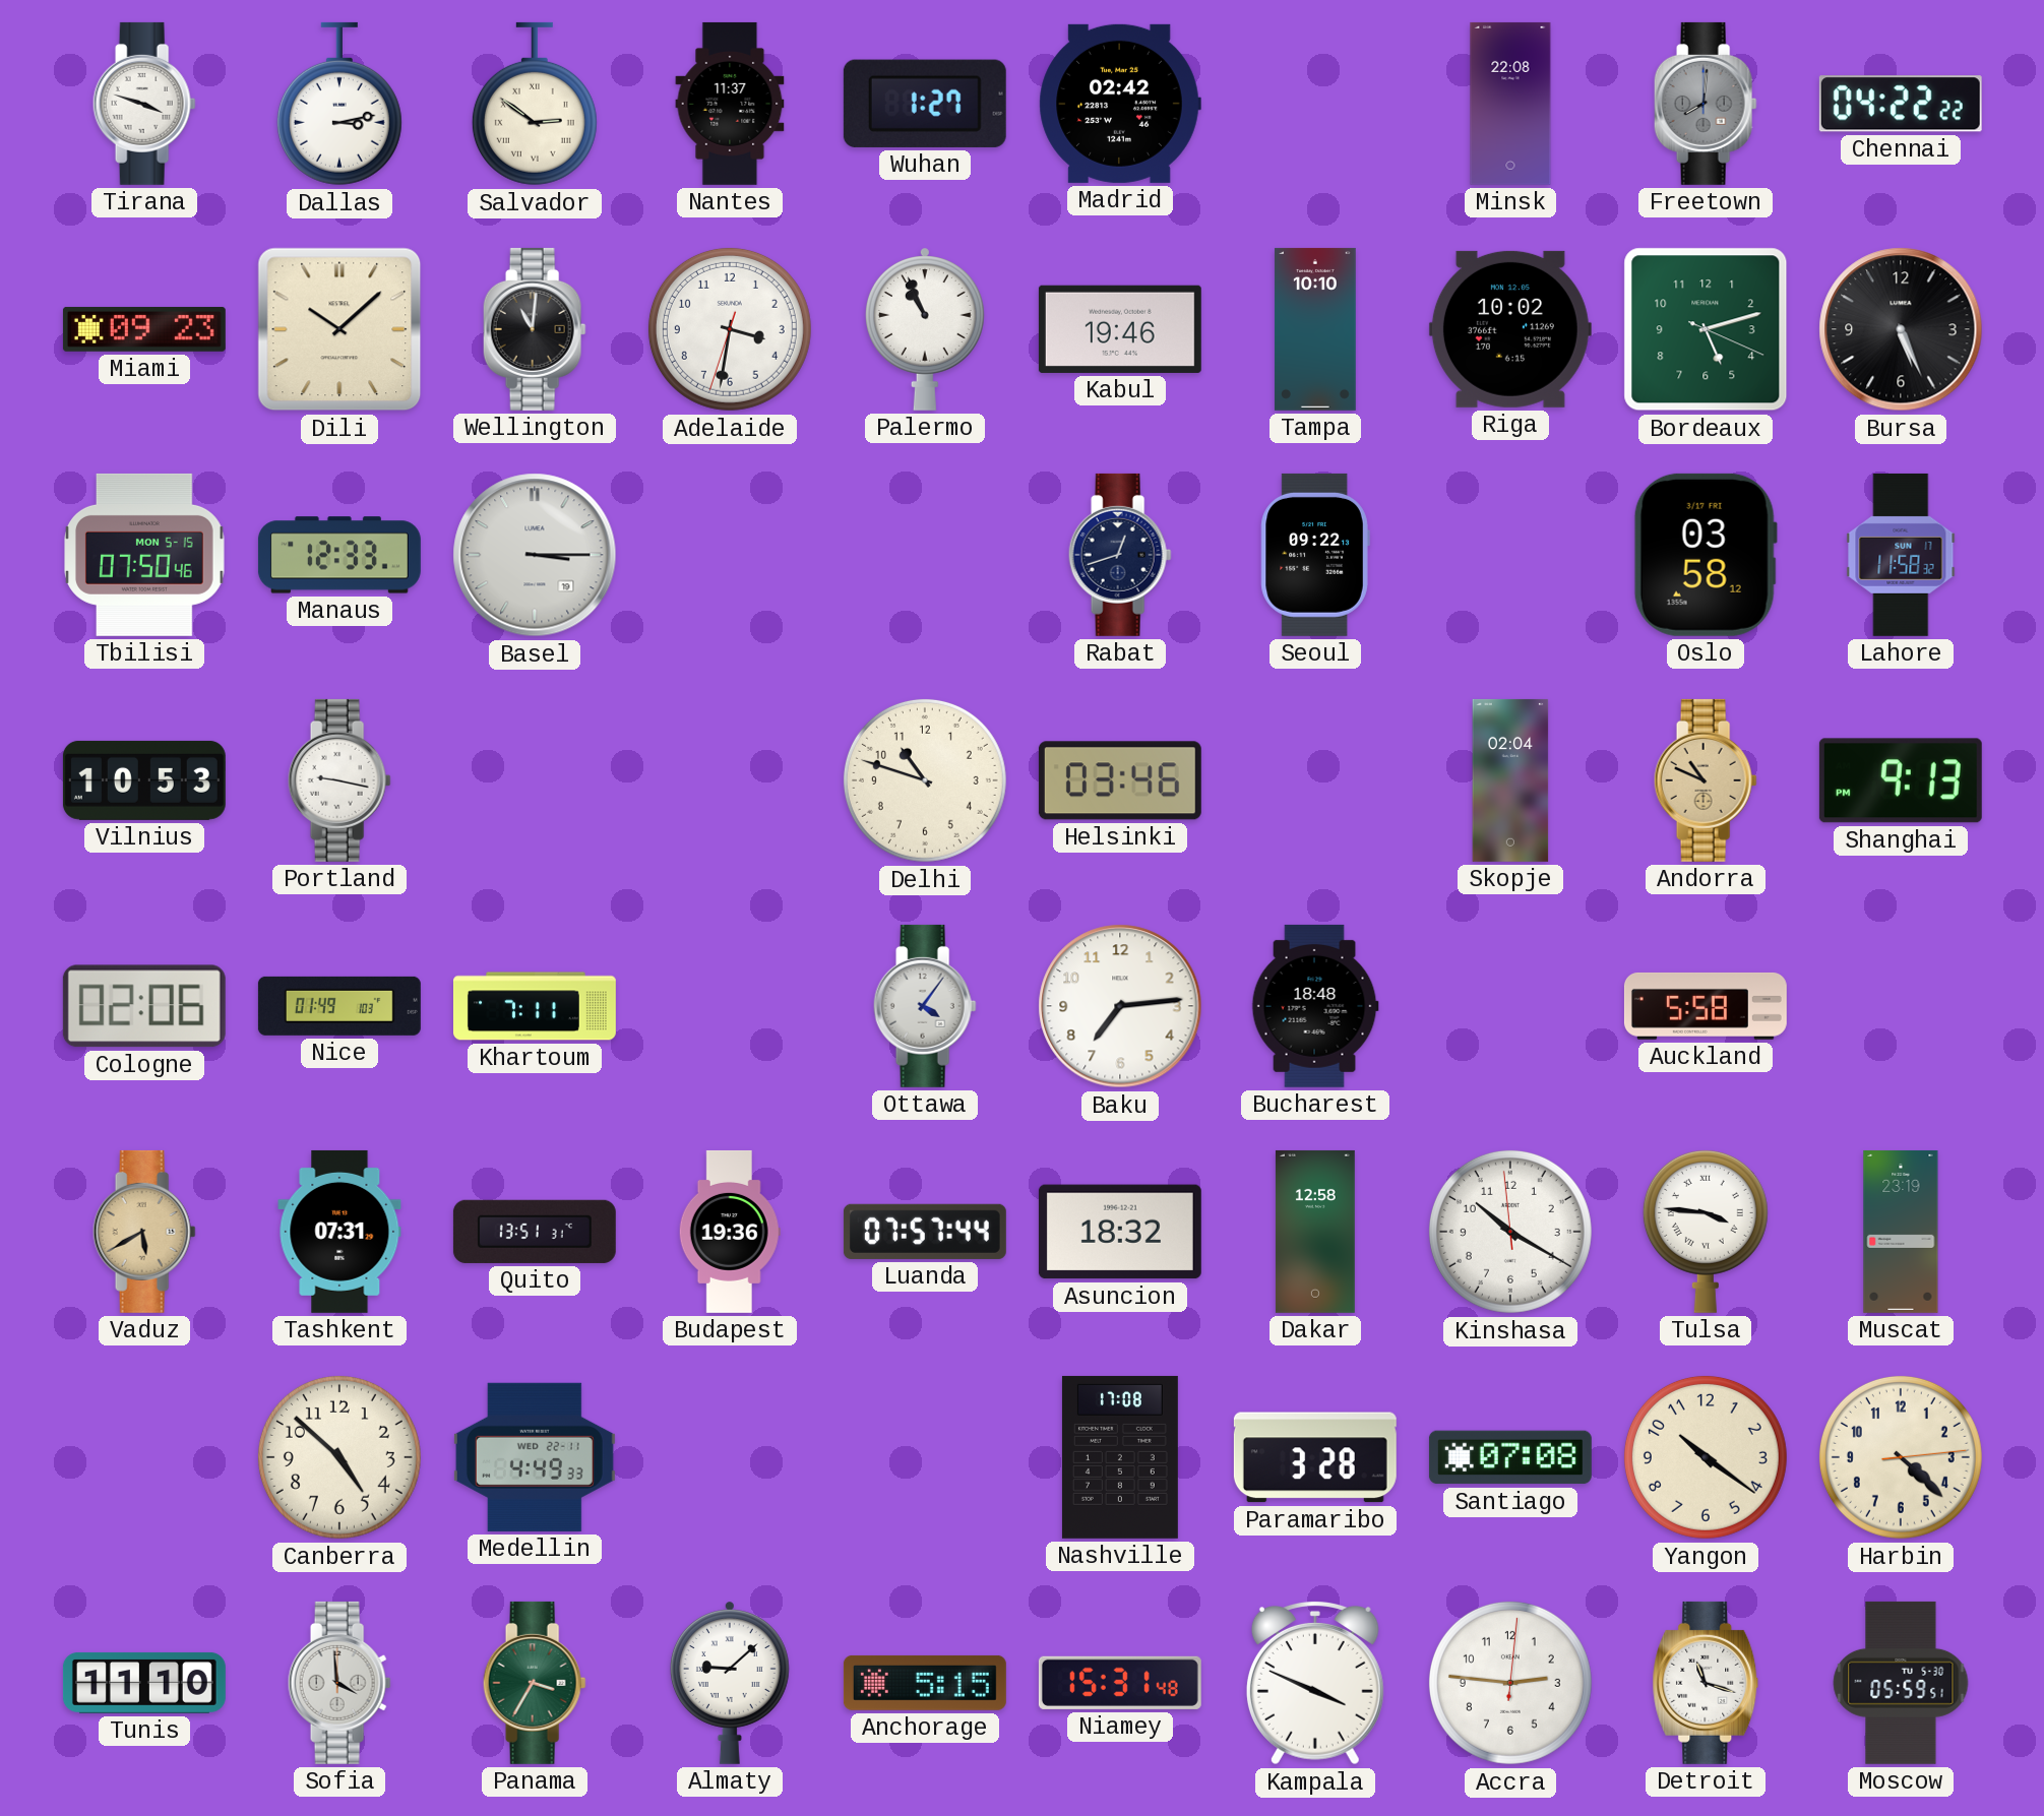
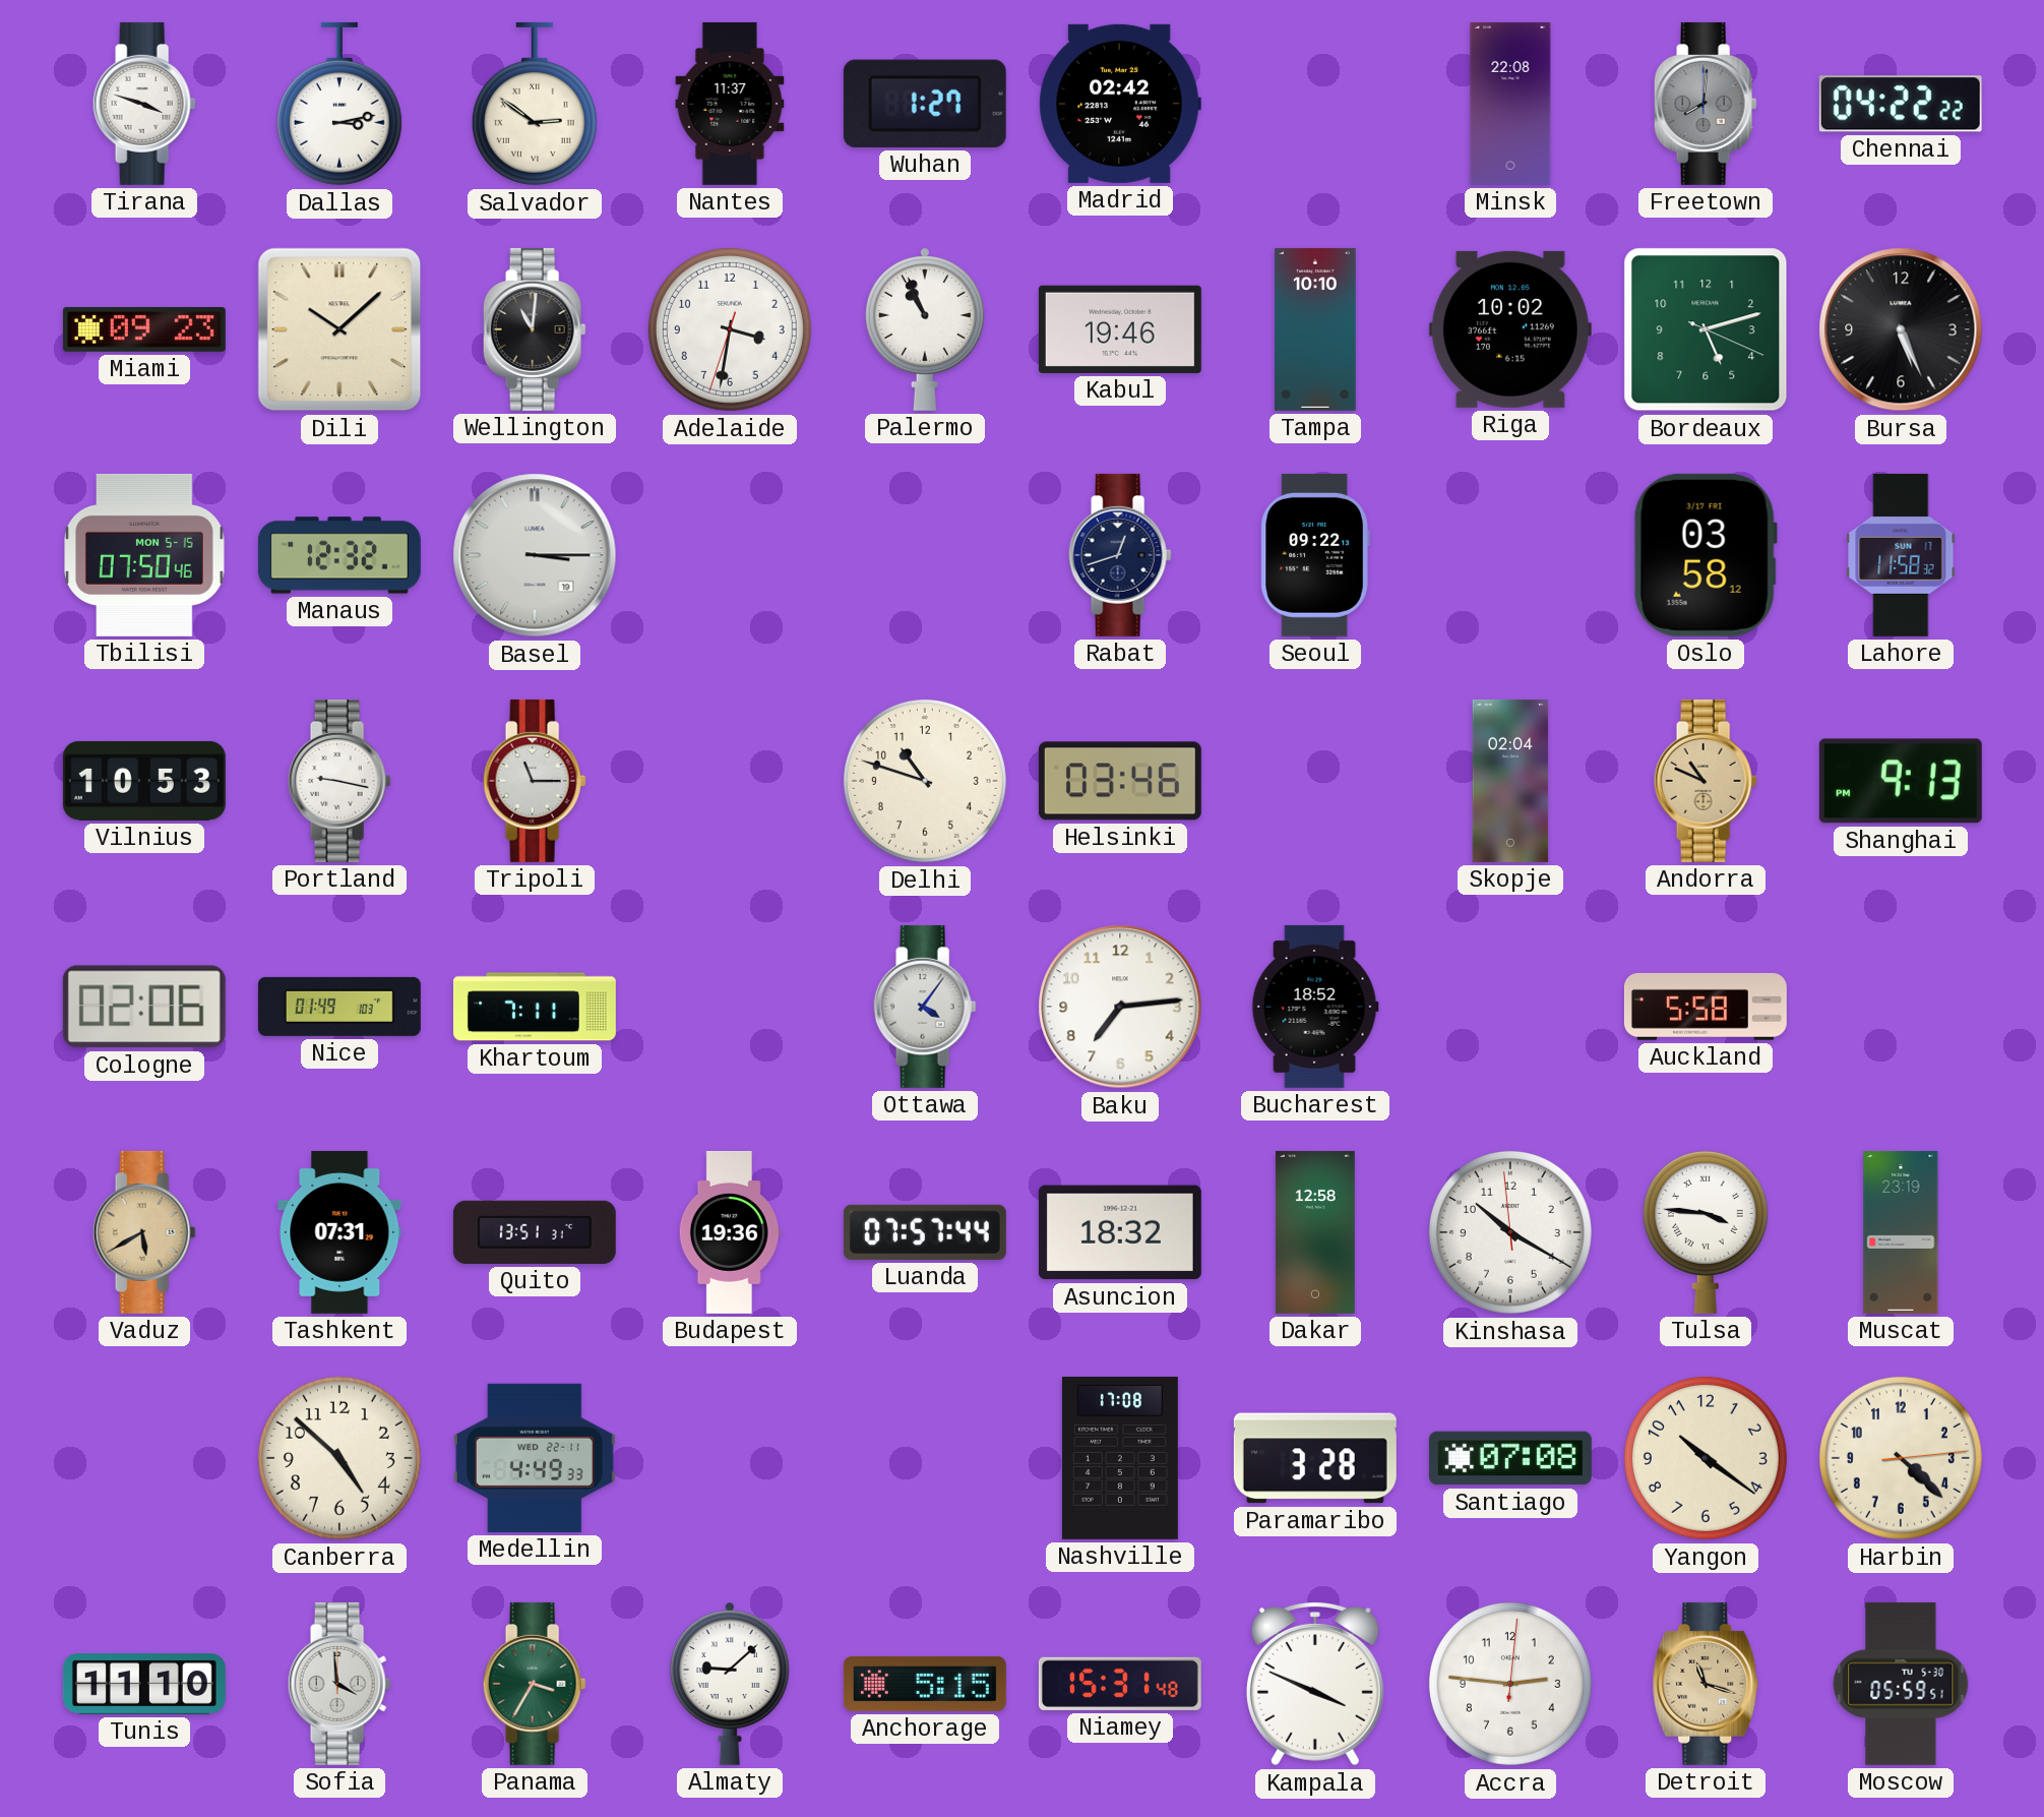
Manaus: 12:33 -> 12:32 (339, 555)
Tripoli: none -> 11:15 (535, 781)
Bucharest: 18:48 -> 18:52 (1315, 1007)
Detroit dial: white -> champagne (1706, 1684)
